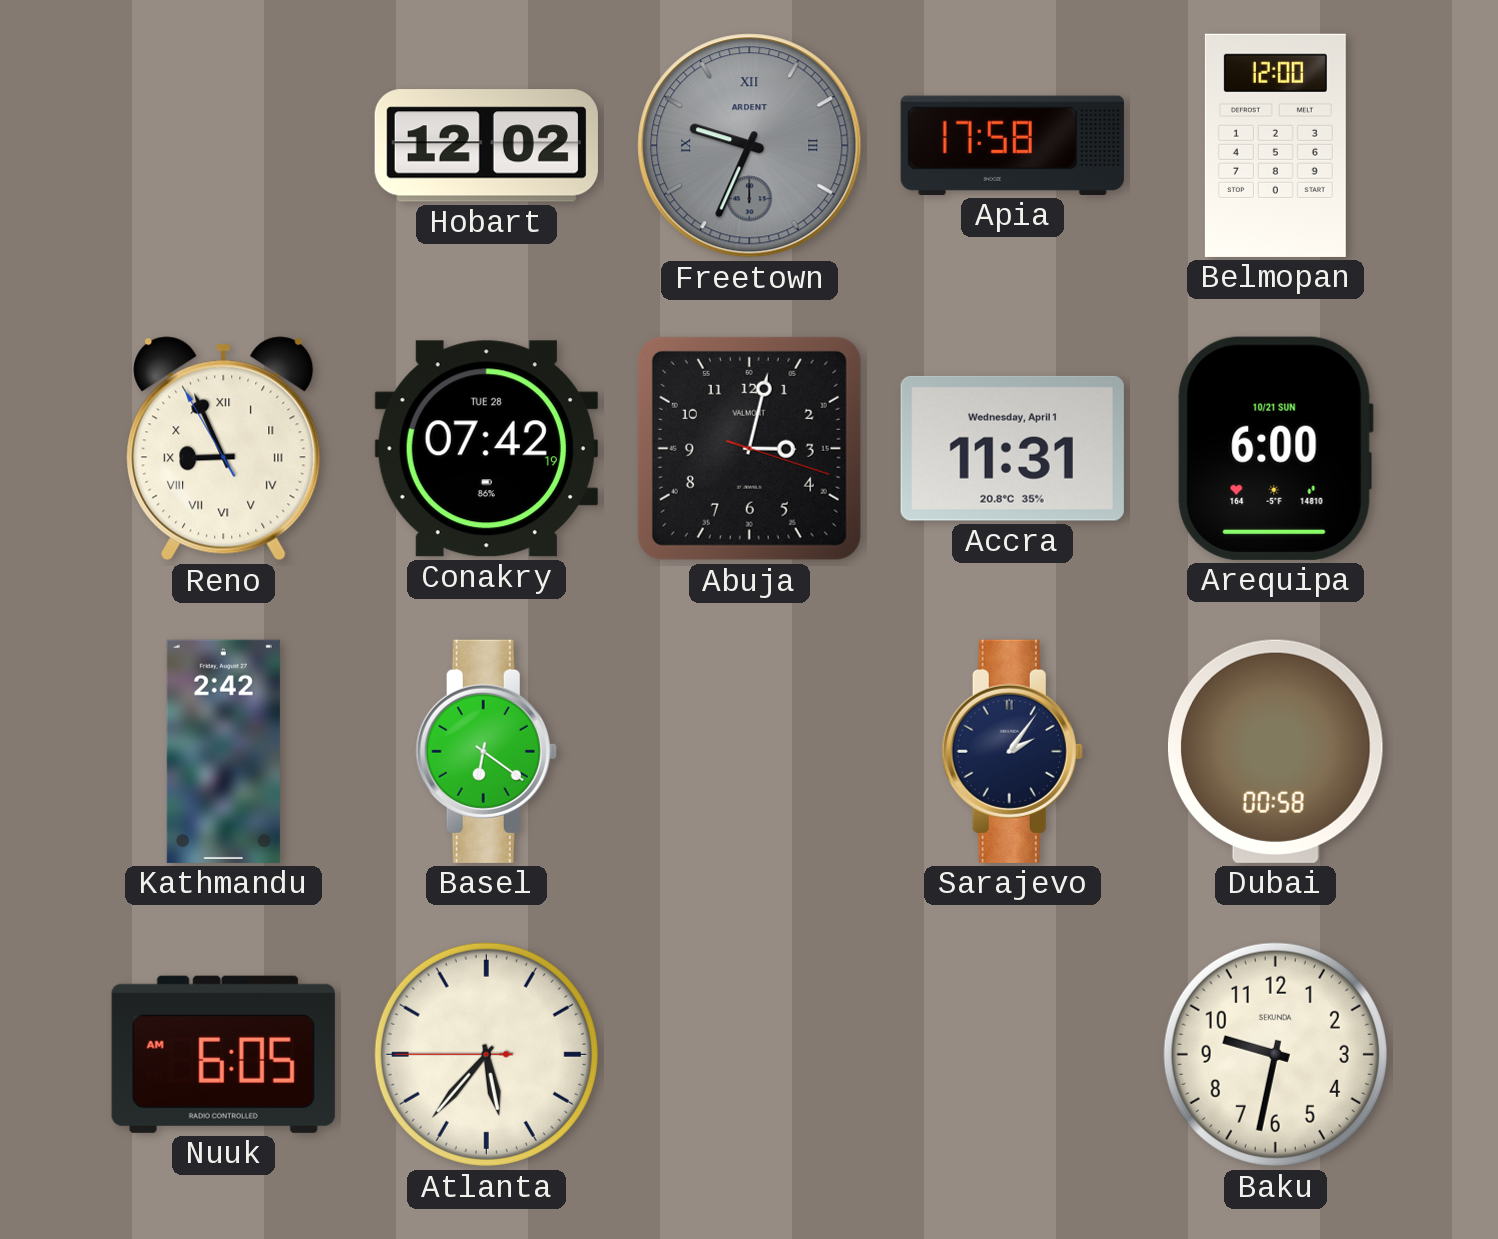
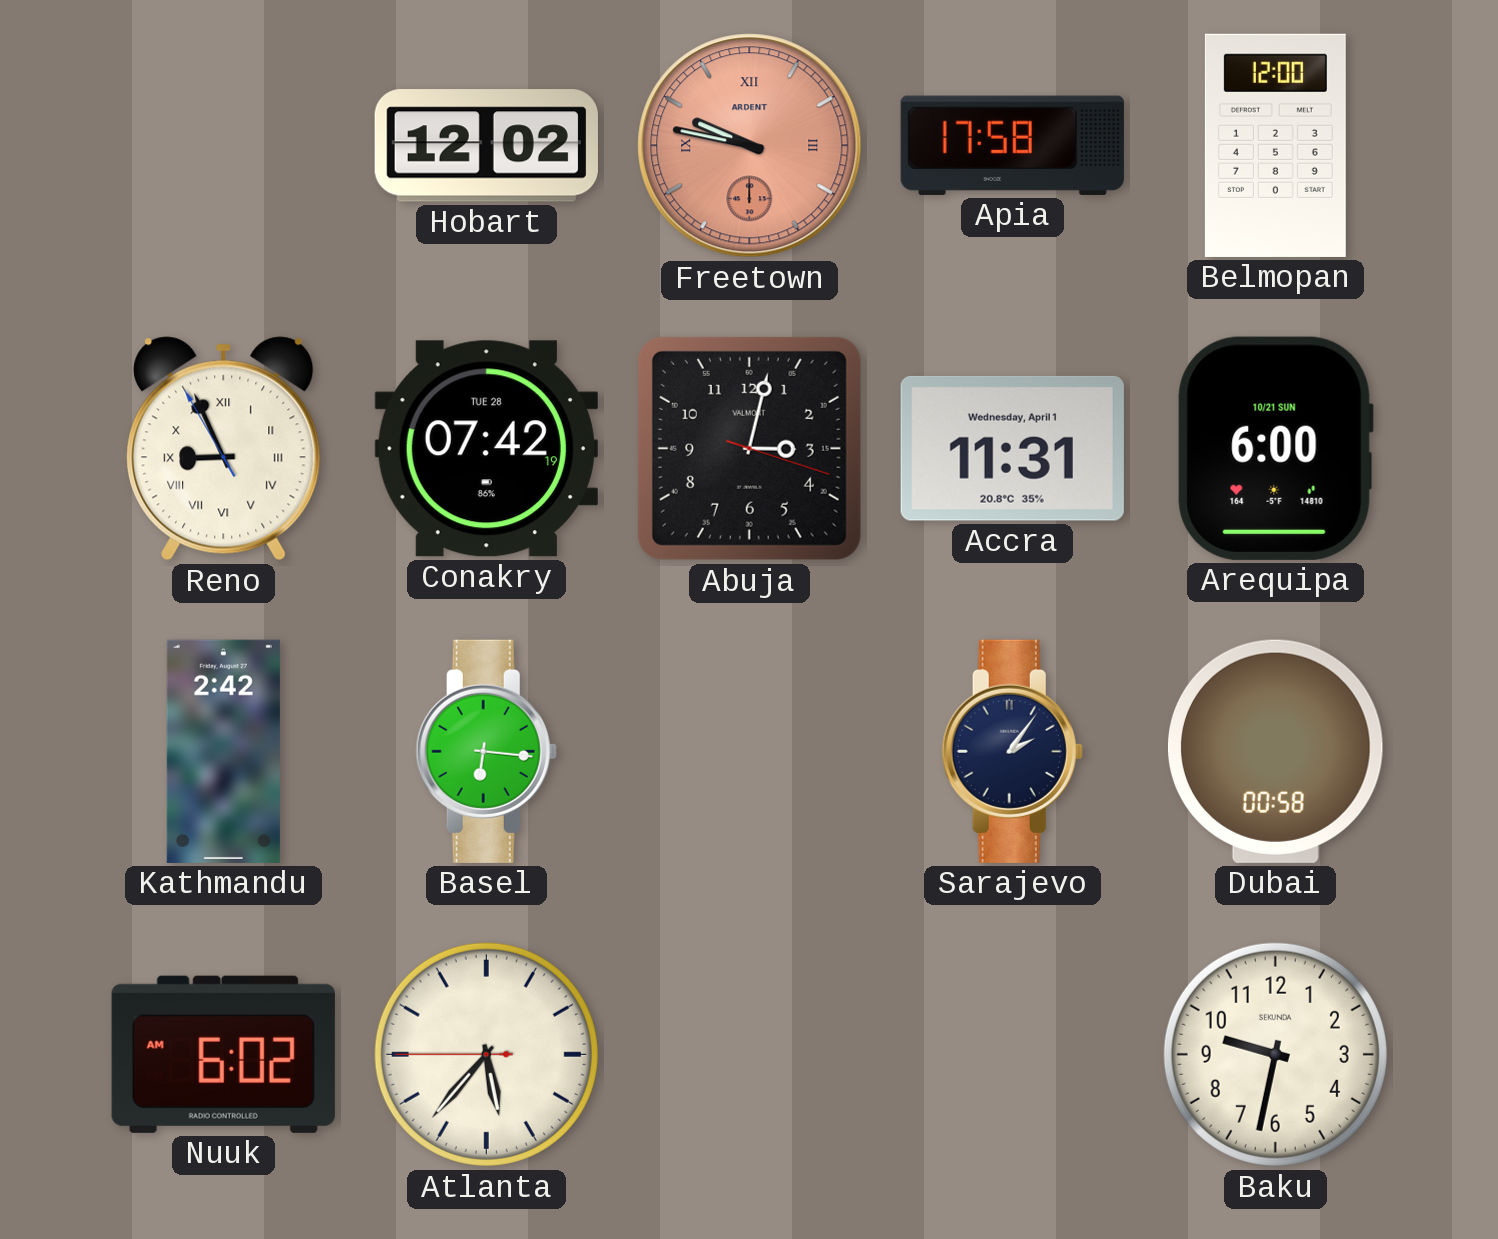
Freetown: 9:34 -> 9:47 (750, 146)
Freetown dial: grey -> salmon (750, 146)
Basel: 6:21 -> 6:16 (486, 751)
Nuuk: 6:05 -> 6:02 (223, 1054)
